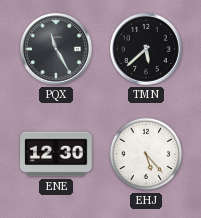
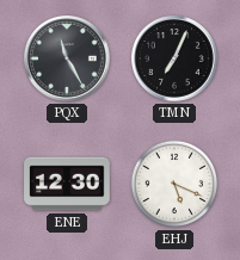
TMN: 5:38 -> 7:04 (176, 60)
EHJ: 5:23 -> 5:19 (174, 184)
